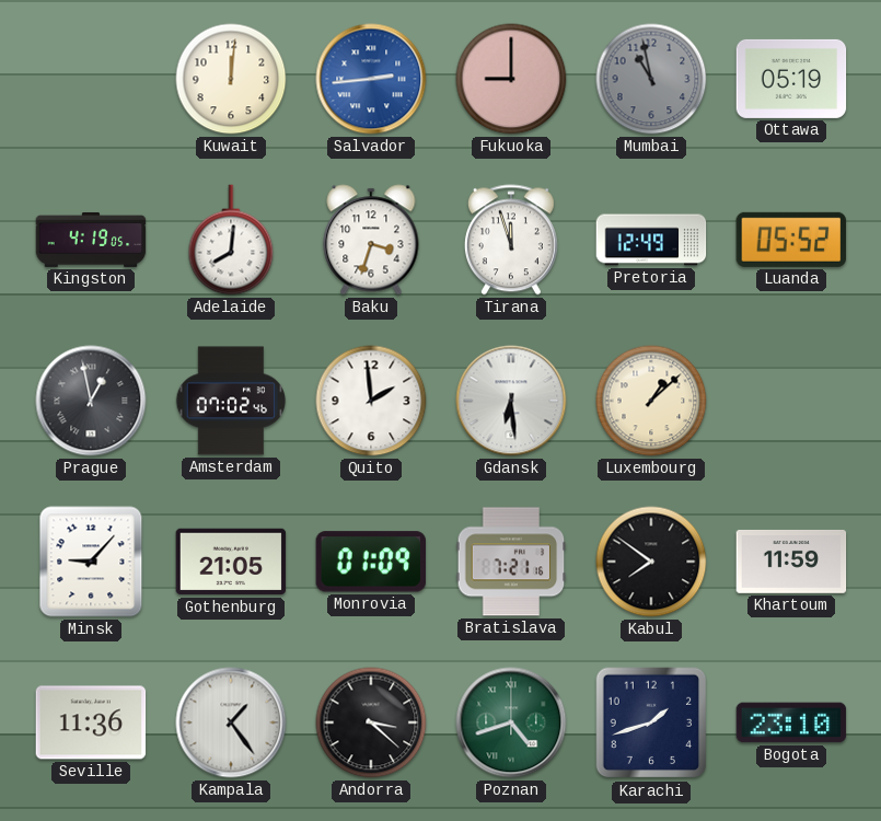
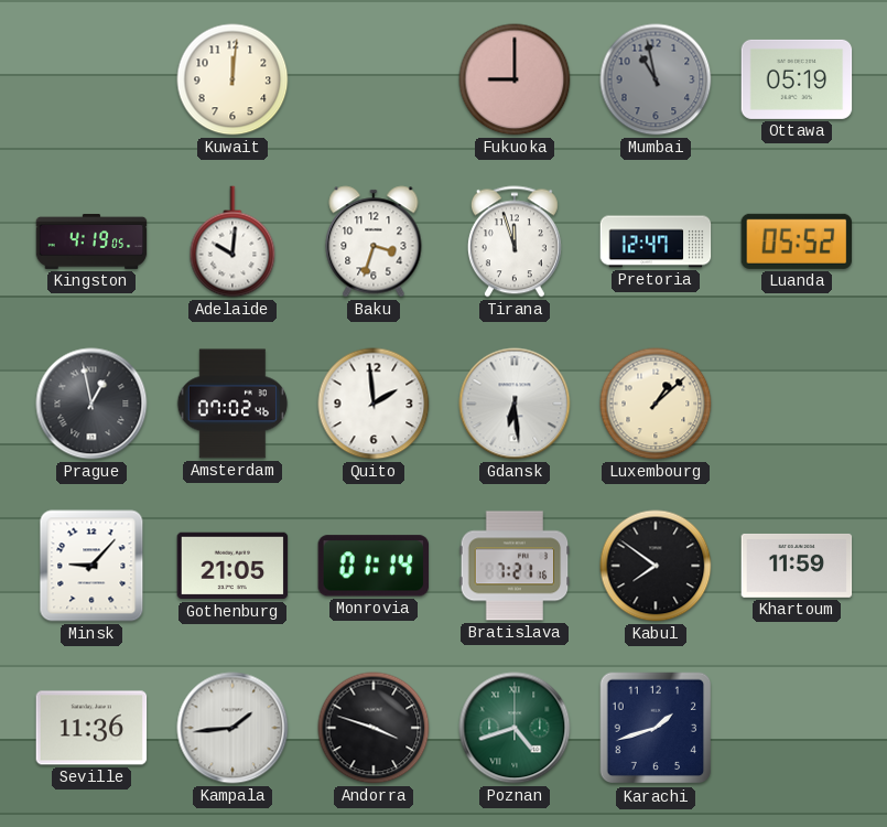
Salvador: 2:44 -> none (371, 79)
Adelaide: 8:01 -> 10:01 (232, 241)
Pretoria: 12:49 -> 12:47 (656, 241)
Monrovia: 01:09 -> 01:14 (372, 566)
Kampala: 1:24 -> 1:44 (232, 728)
Andorra: 3:22 -> 3:48 (374, 728)
Bogota: 23:10 -> none (791, 722)
